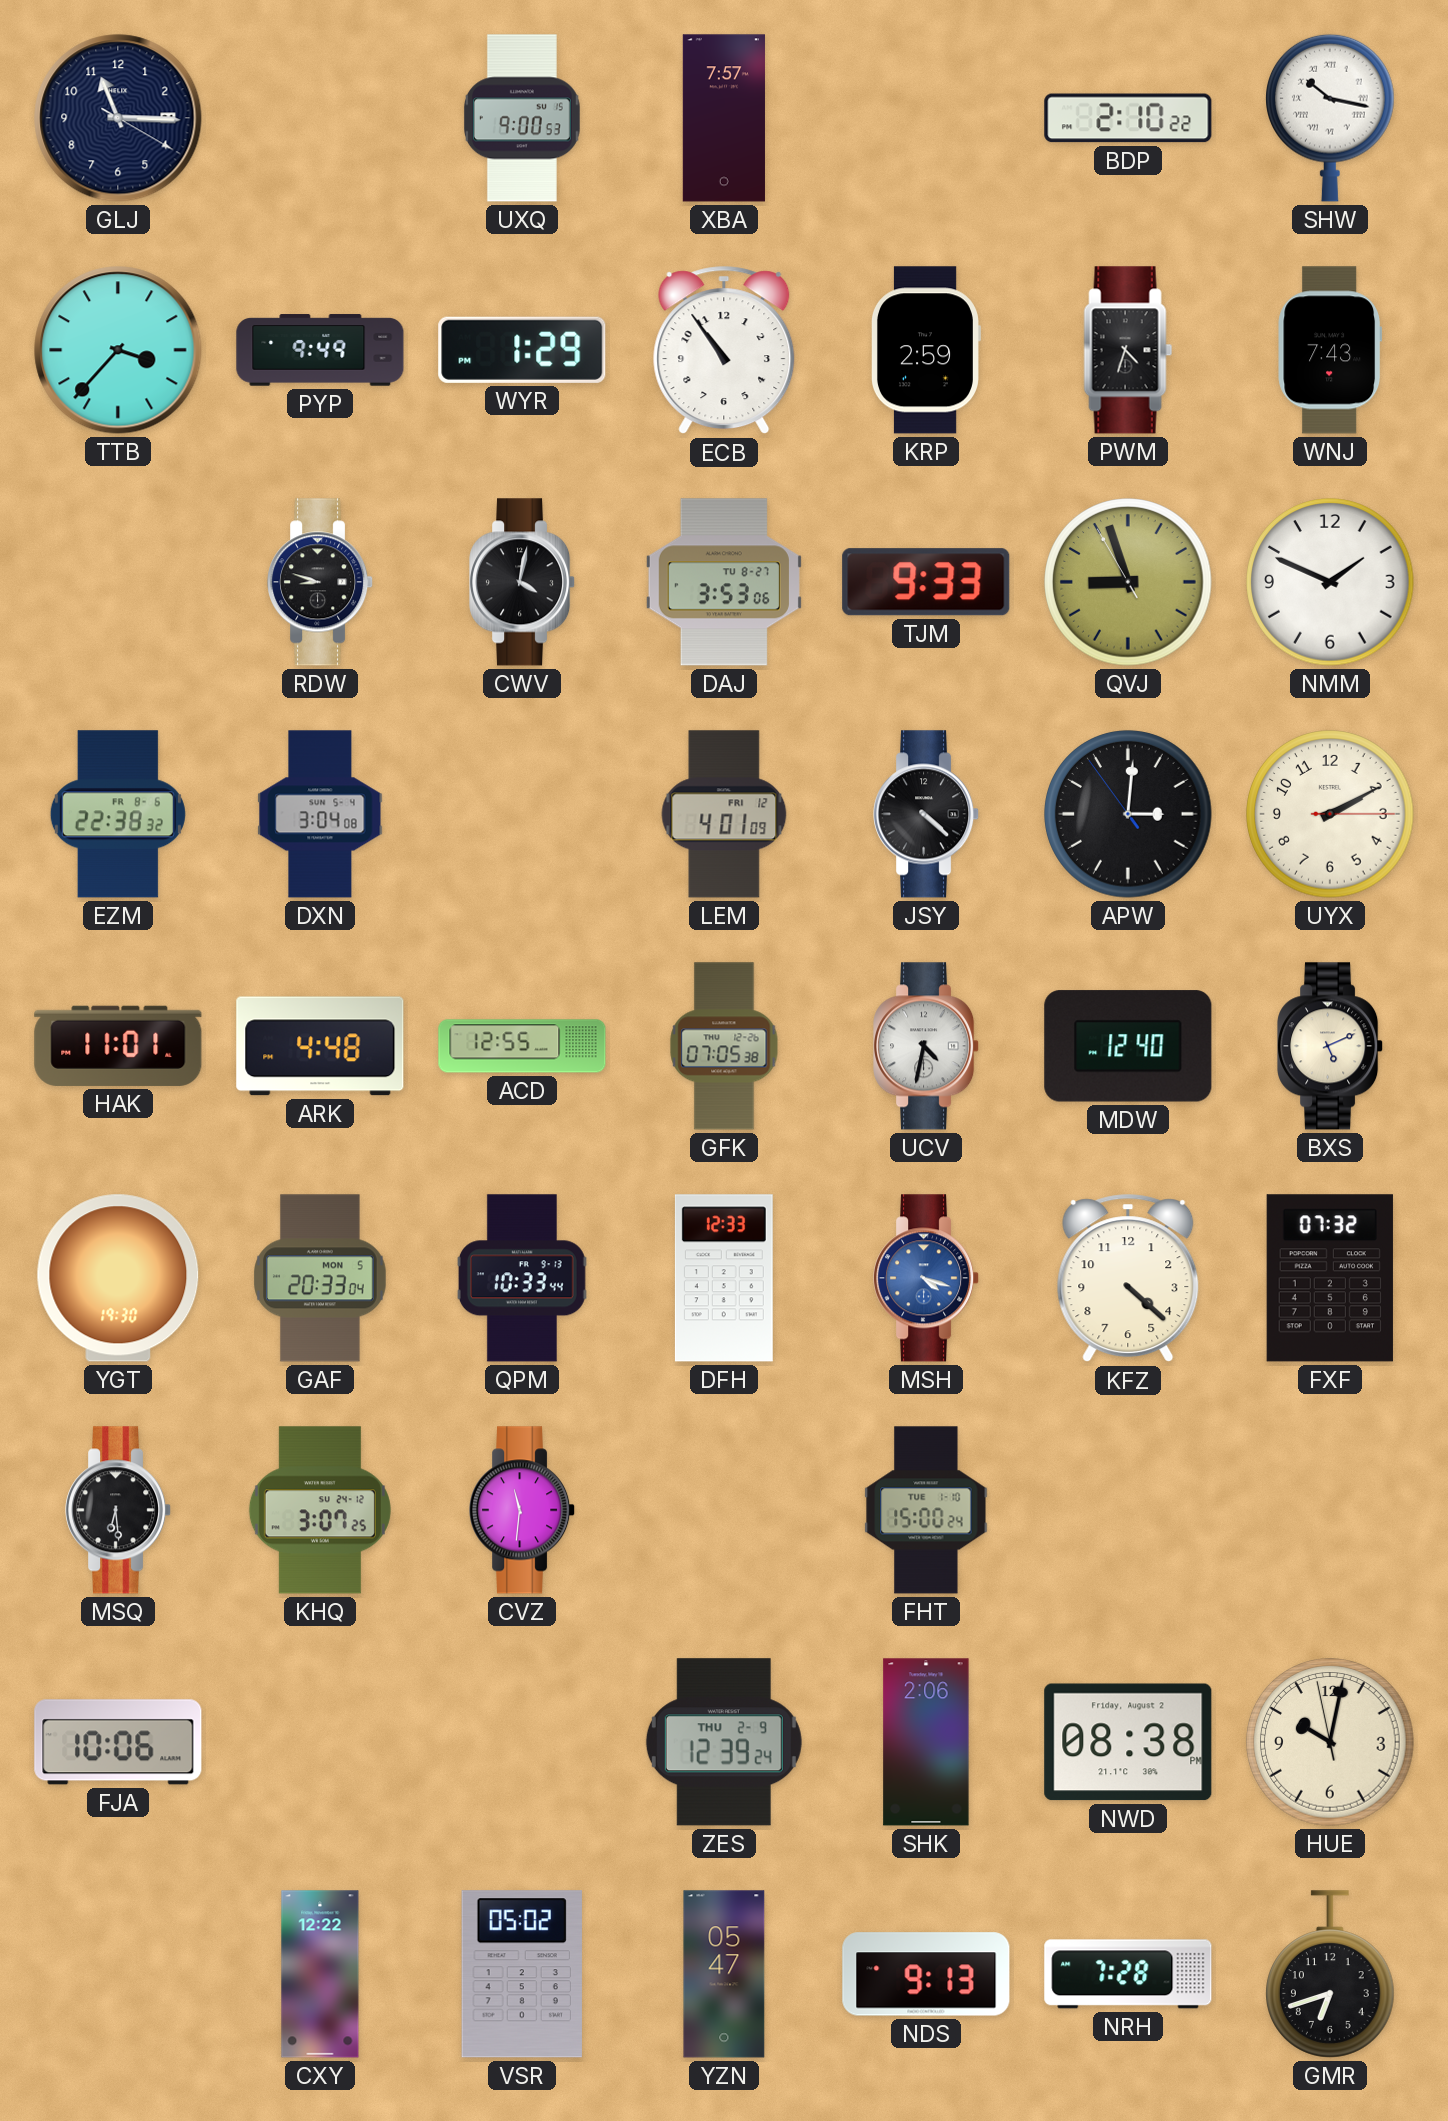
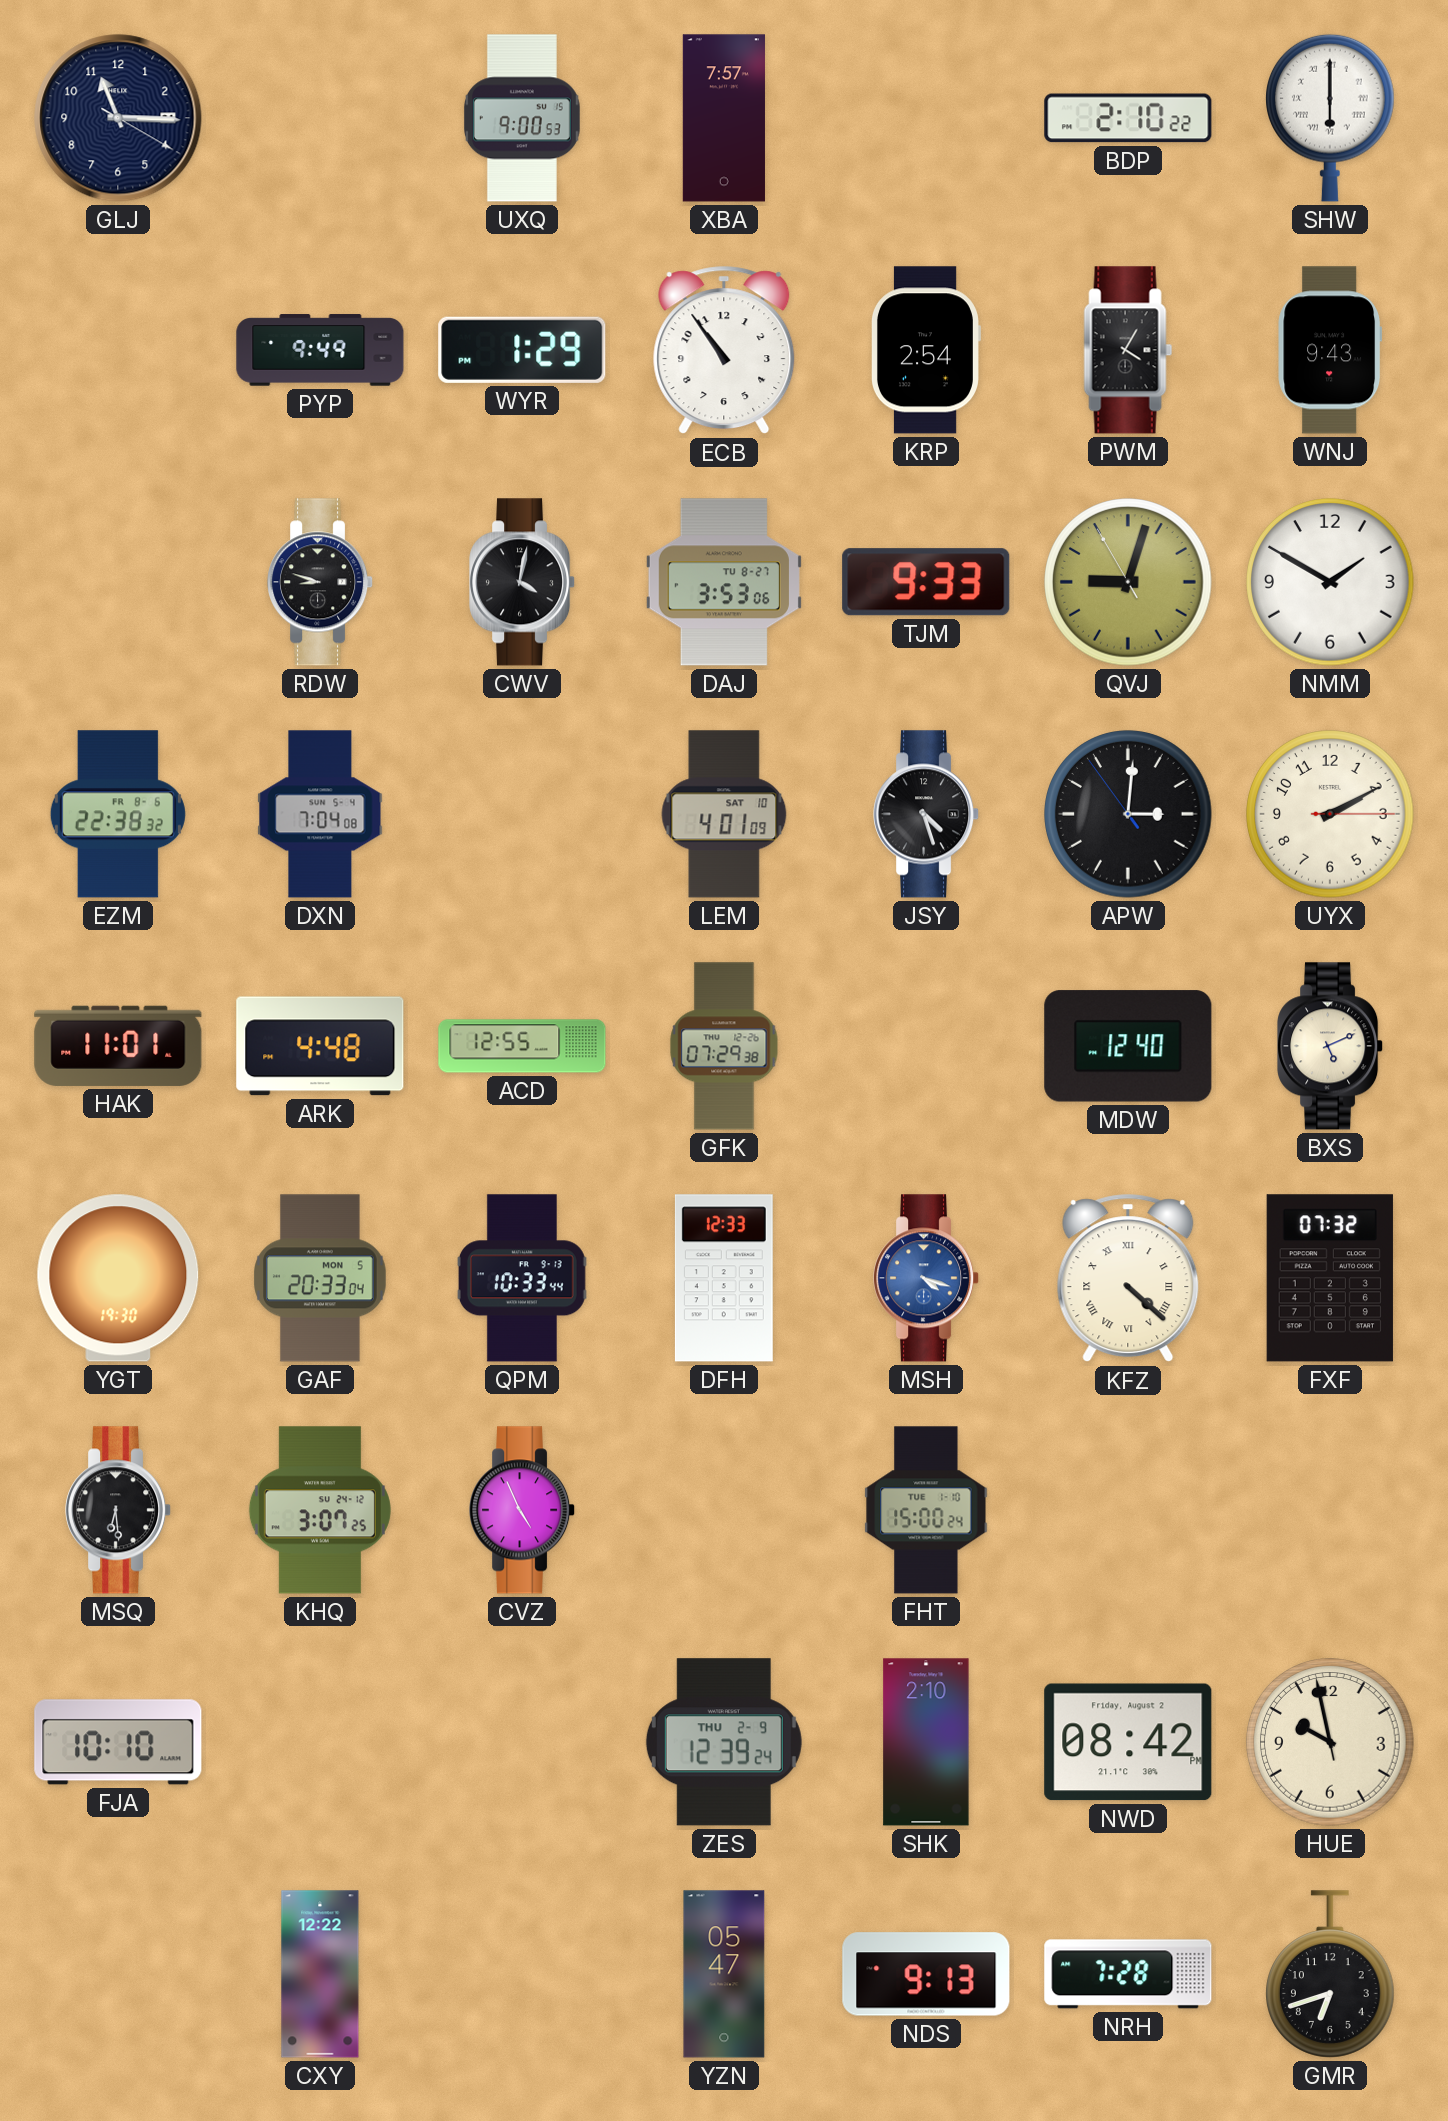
SHW: 10:17 -> 6:00 (1331, 118)
TTB: 3:37 -> none (118, 350)
KRP: 2:59 -> 2:54 (925, 350)
PWM: 4:33 -> 4:05 (1128, 350)
WNJ: 7:43 -> 9:43 (1329, 350)
QVJ: 8:56 -> 9:02 (1128, 582)
NMM: 1:49 -> 1:50 (1330, 582)
DXN: 3:04 -> 7:04 (320, 814)
LEM date: FRI 12 -> SAT 10 (724, 814)
JSY: 4:22 -> 4:27 (927, 814)
GFK: 07:05 -> 07:29 (724, 1046)
UCV: 4:32 -> none (927, 1046)
KFZ numerals: Arabic -> Roman (1128, 1279)
CVZ: 11:31 -> 4:56 (523, 1510)
FJA: 10:06 -> 10:10 (118, 1742)
SHK: 2:06 -> 2:10 (926, 1742)
NWD: 08:38 -> 08:42 (1128, 1742)
HUE: 10:01 -> 9:57 (1330, 1742)
VSR: 05:02 -> none (522, 1974)
